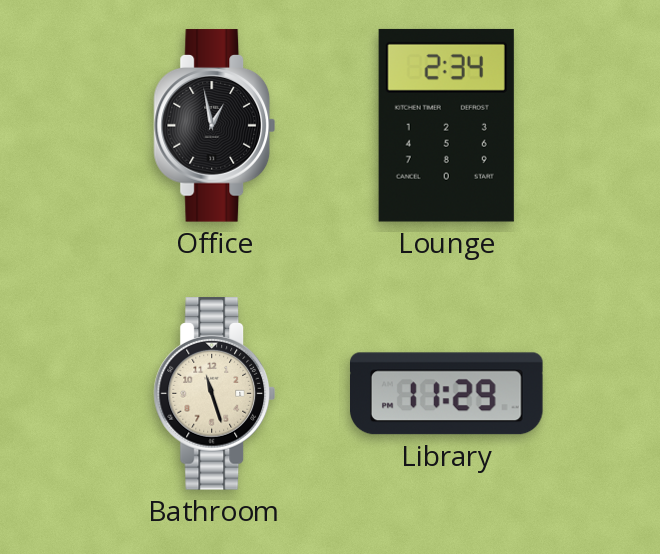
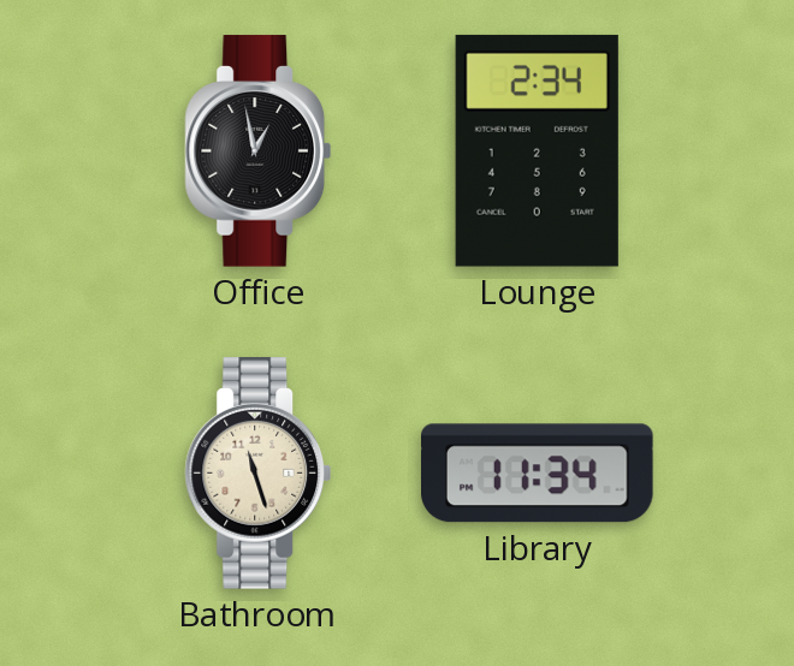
Library: 11:29 -> 11:34 (538, 474)
